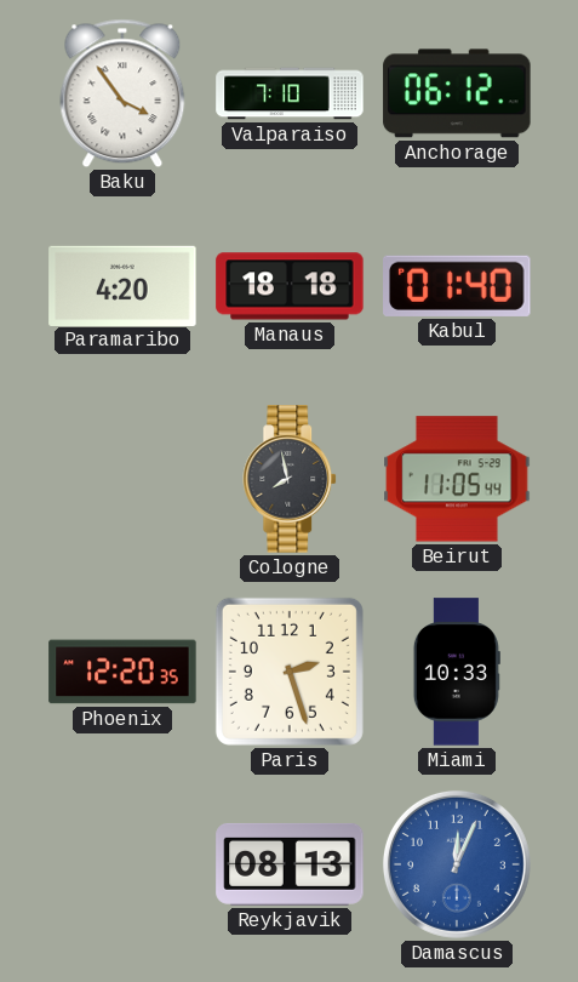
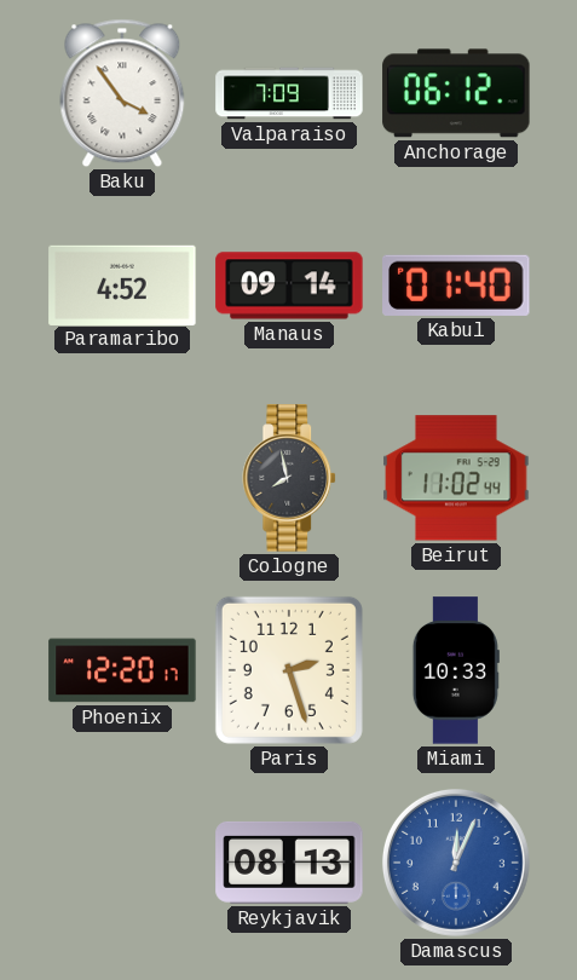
Valparaiso: 7:10 -> 7:09 (289, 93)
Paramaribo: 4:20 -> 4:52 (122, 284)
Manaus: 18:18 -> 09:14 (289, 286)
Beirut: 11:05 -> 11:02 (456, 478)
Phoenix: 12:20:35 -> 12:20:17 (122, 670)
